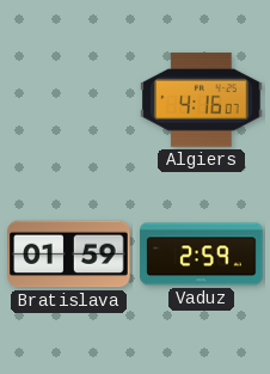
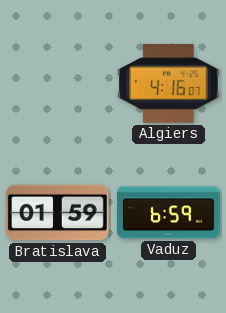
Vaduz: 2:59 -> 6:59 (169, 213)
